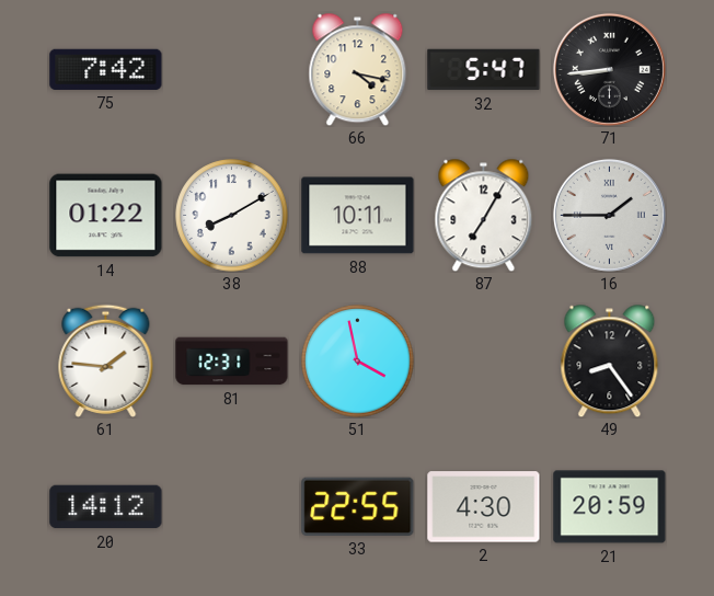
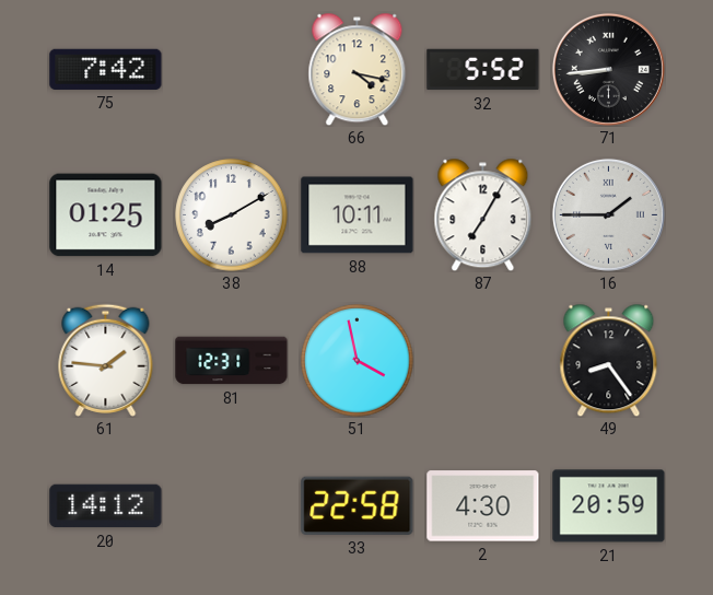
32: 5:47 -> 5:52 (483, 70)
14: 01:22 -> 01:25 (106, 215)
33: 22:55 -> 22:58 (358, 505)
